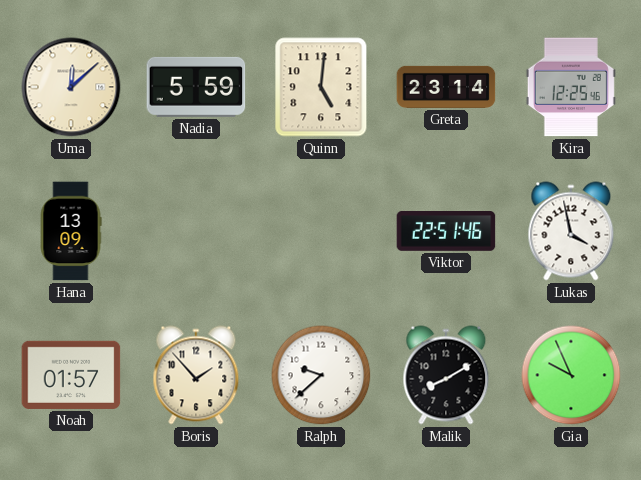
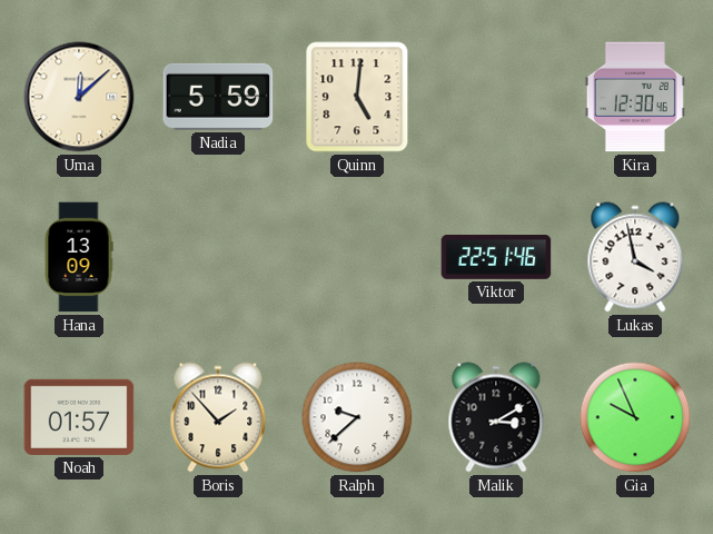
Greta: 23:14 -> none (446, 87)
Kira: 12:25 -> 12:30 (635, 97)
Malik: 8:10 -> 3:10 (496, 417)
